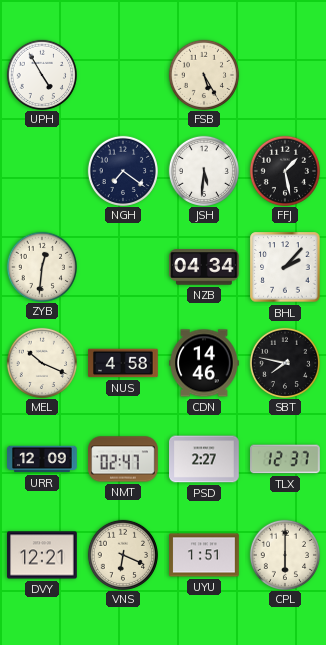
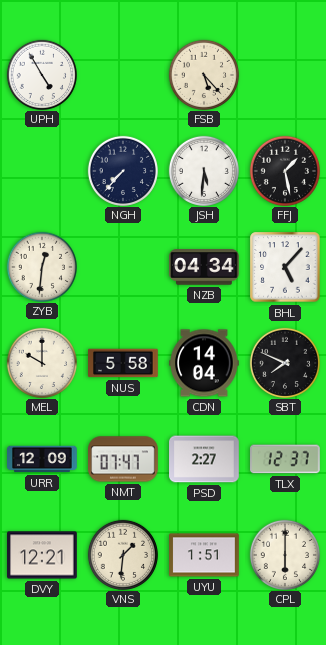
FSB: 5:25 -> 5:23 (203, 74)
NGH: 7:21 -> 7:37 (122, 170)
BHL: 2:07 -> 5:07 (285, 267)
MEL: 10:19 -> 10:00 (41, 362)
NUS: 4:58 -> 5:58 (123, 363)
CDN: 14:46 -> 14:04 (204, 363)
SBT: 7:47 -> 7:49 (284, 362)
NMT: 02:47 -> 07:47 (123, 459)
VNS: 6:19 -> 1:31 (122, 554)
